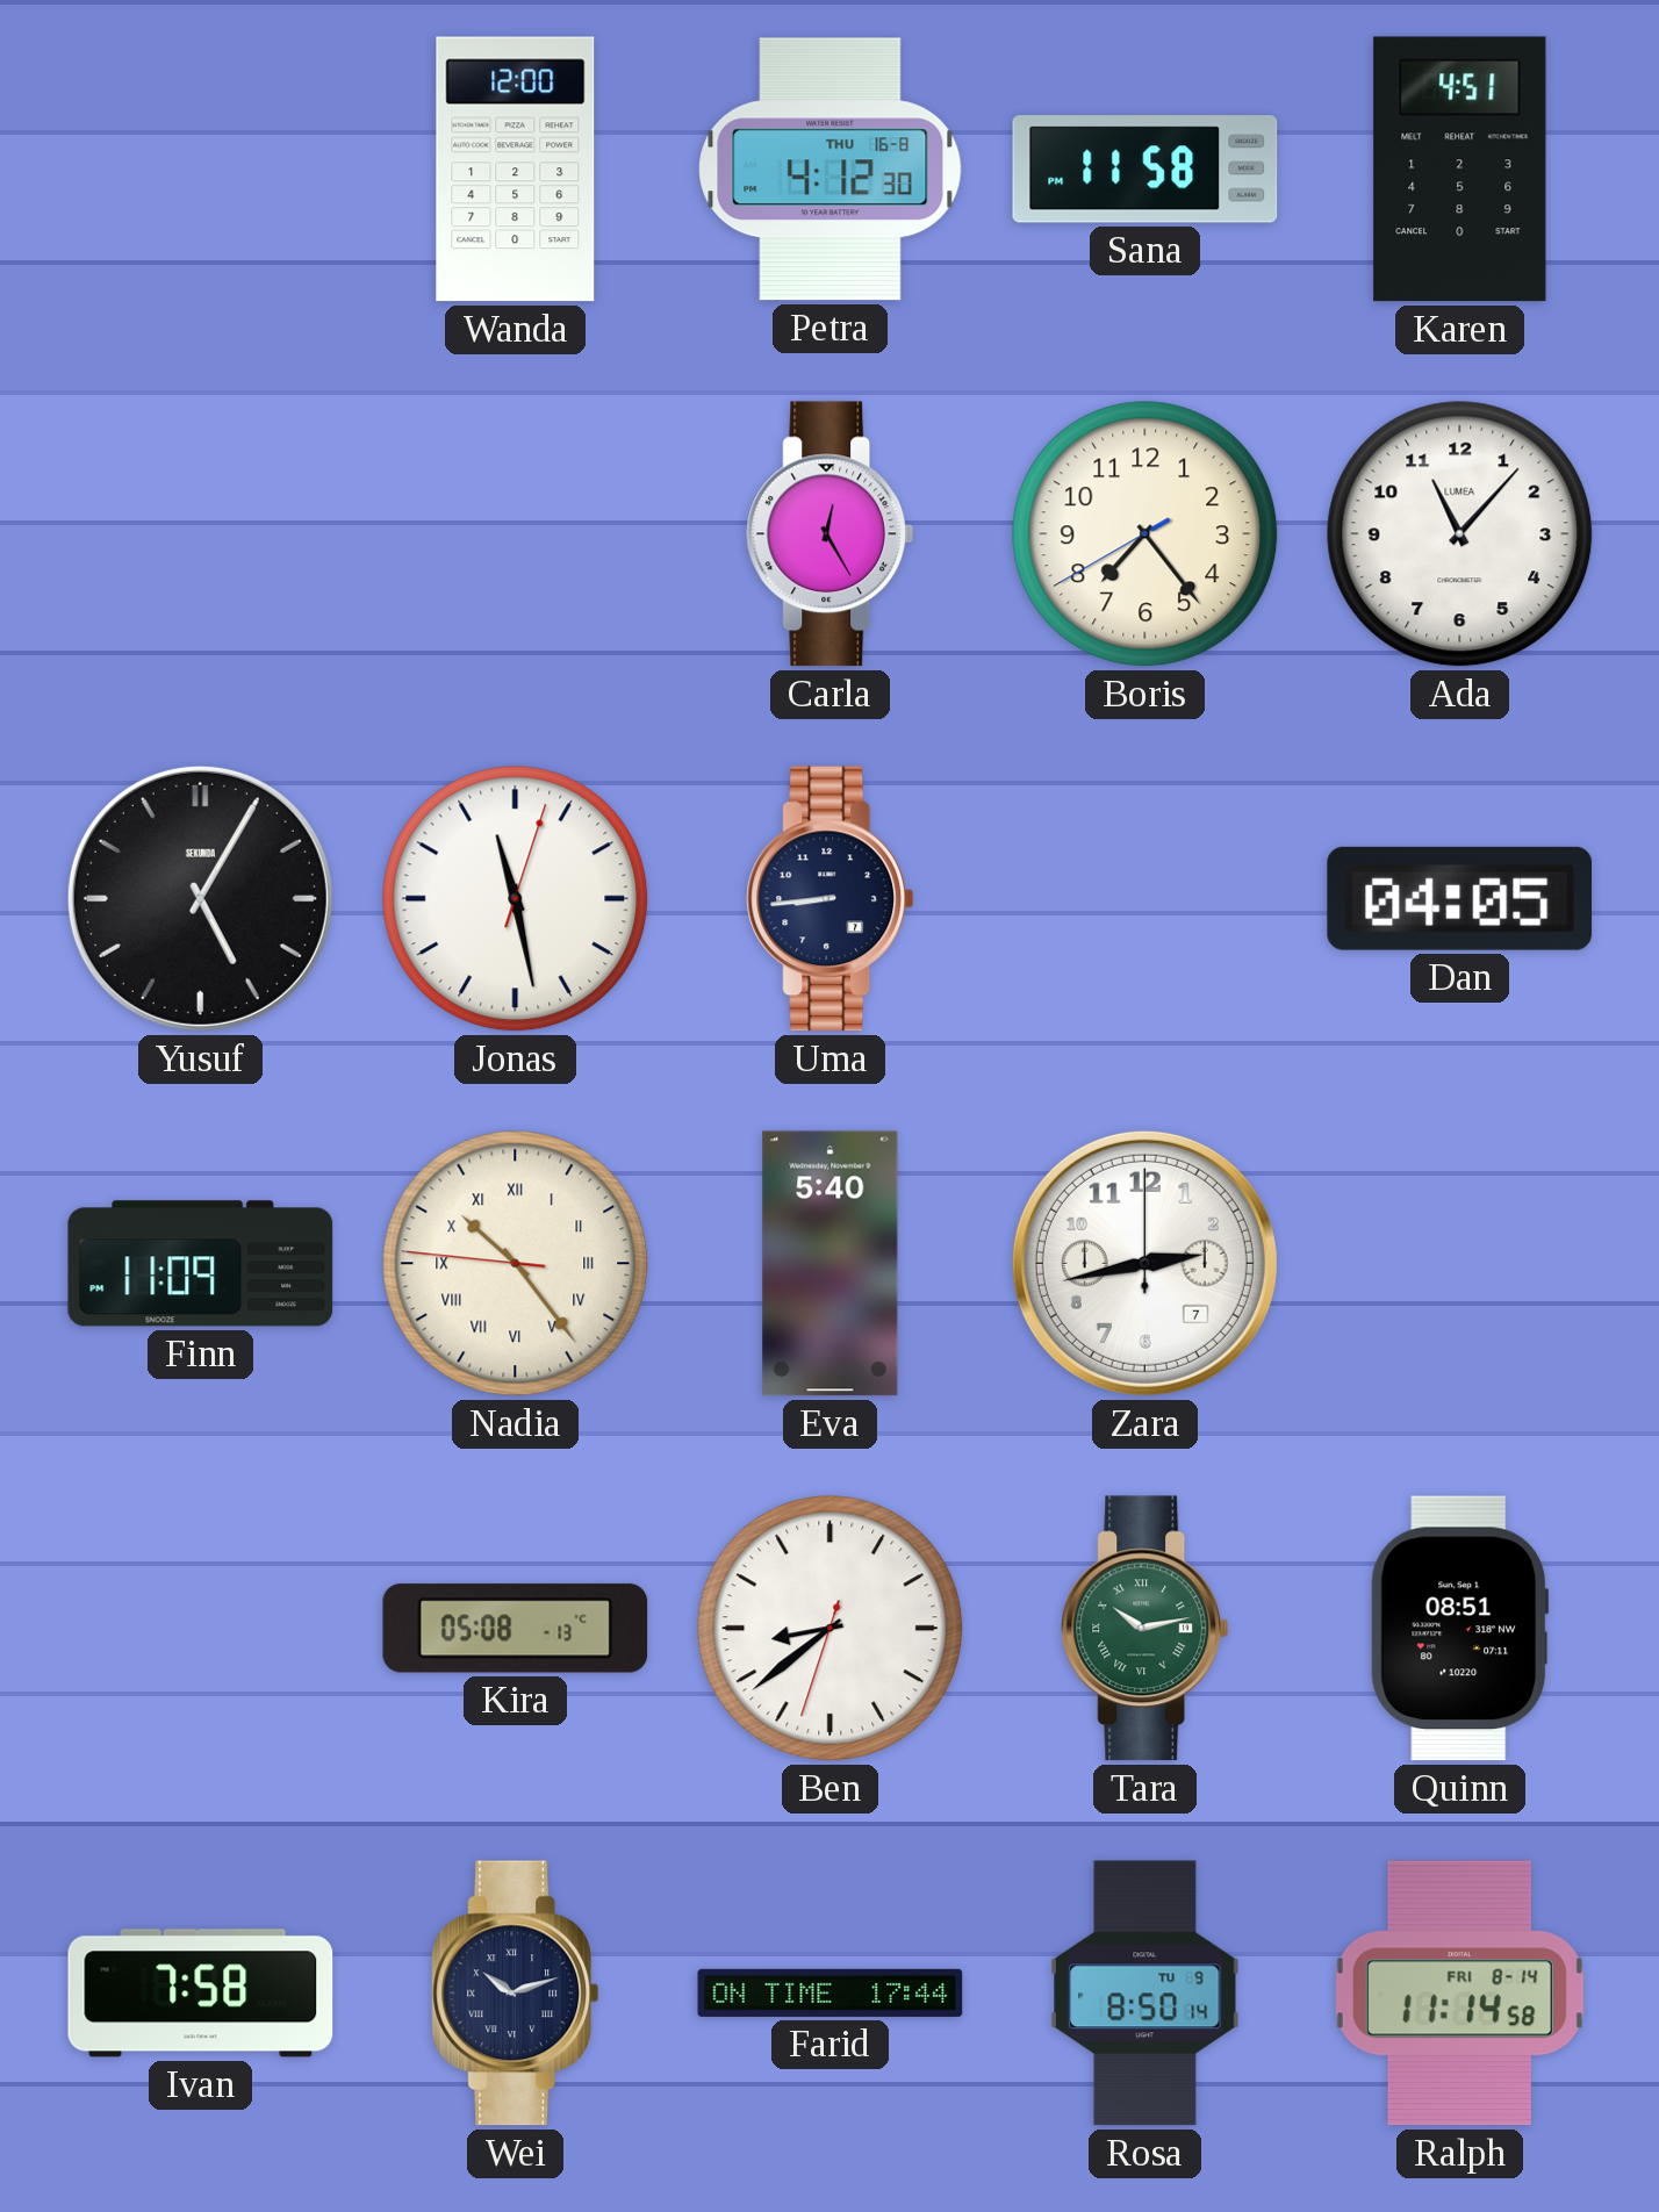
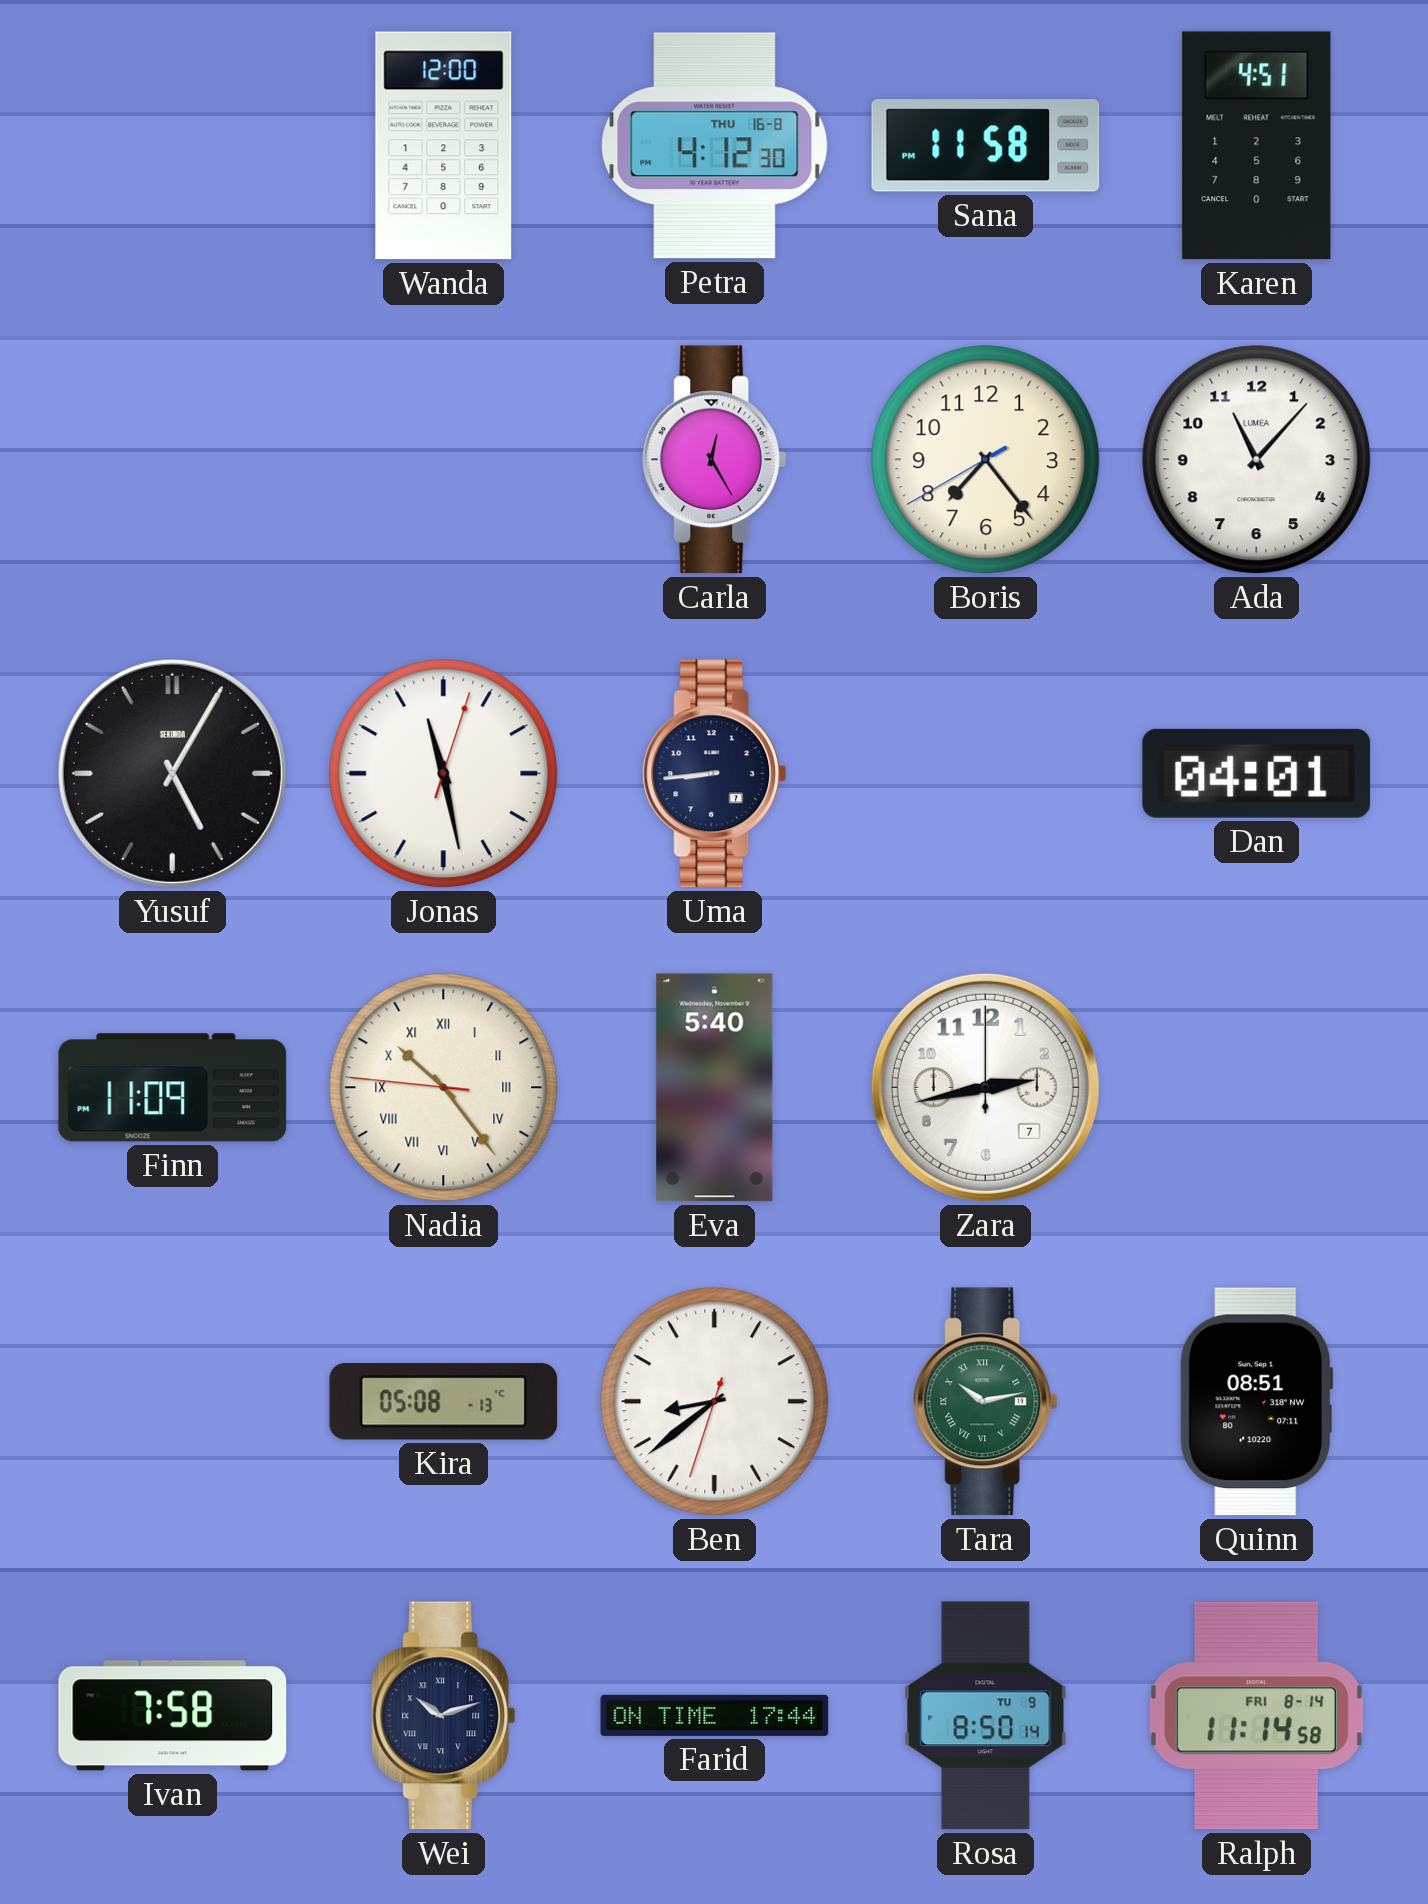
Dan: 04:05 -> 04:01 (1257, 773)
